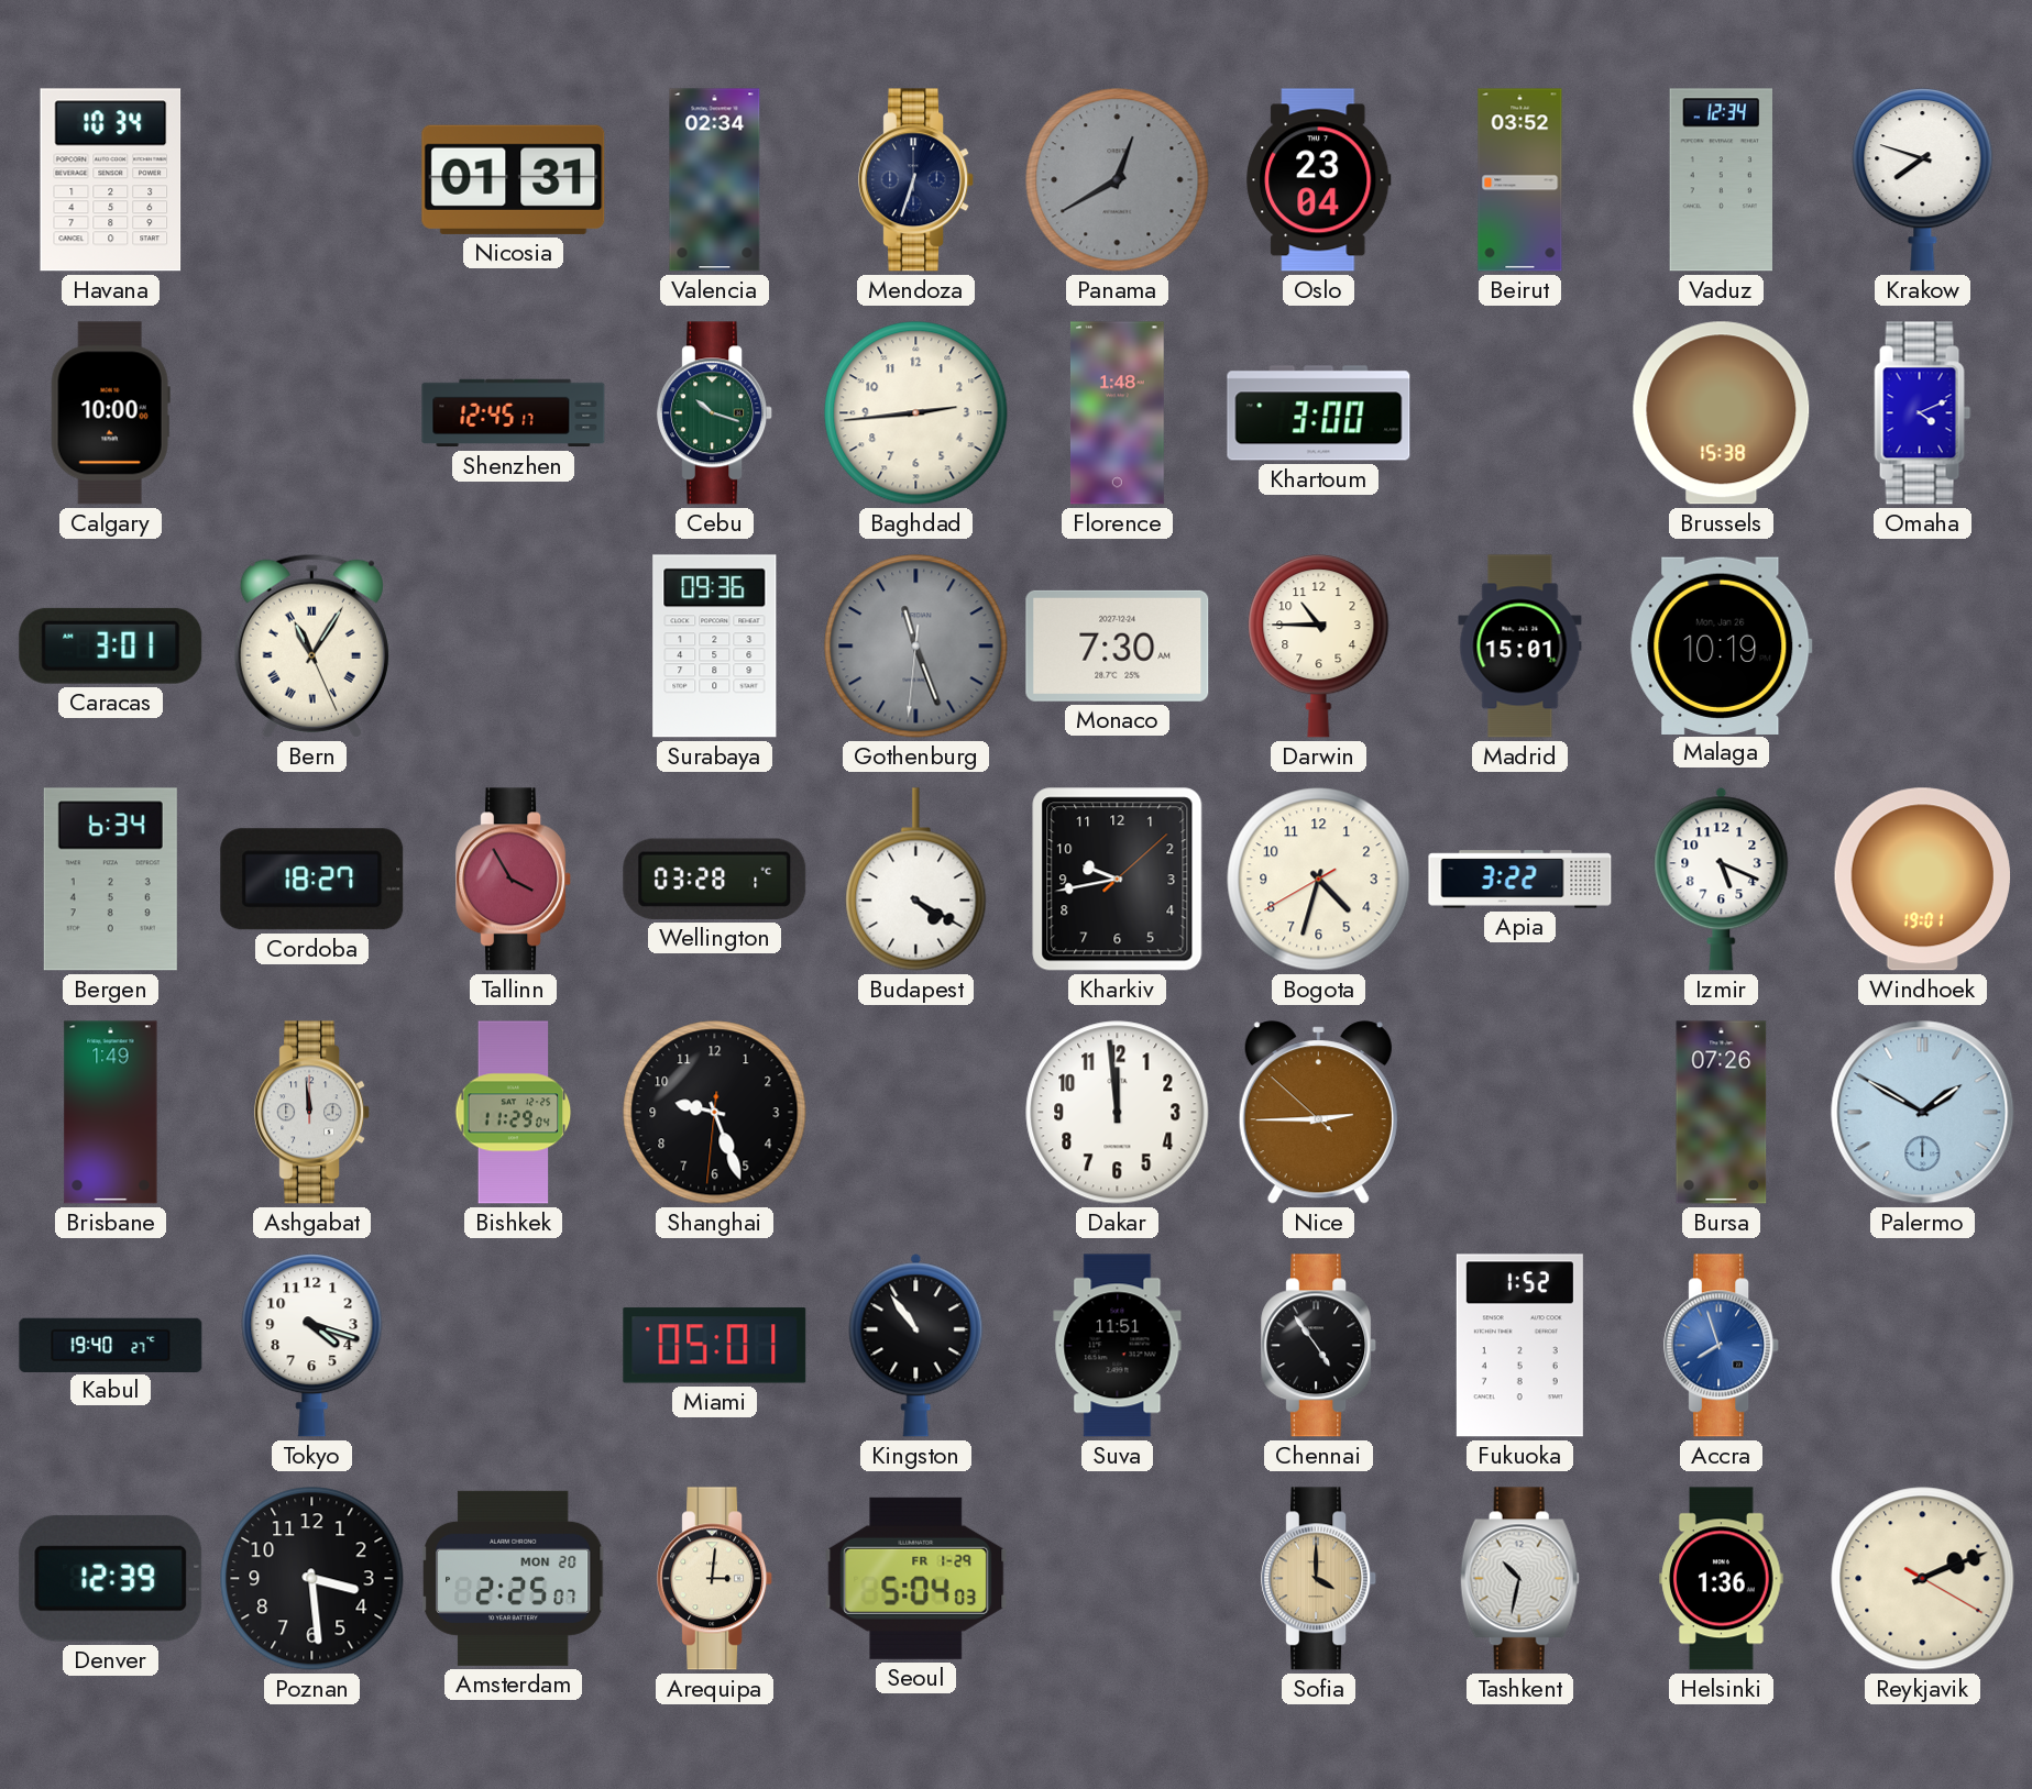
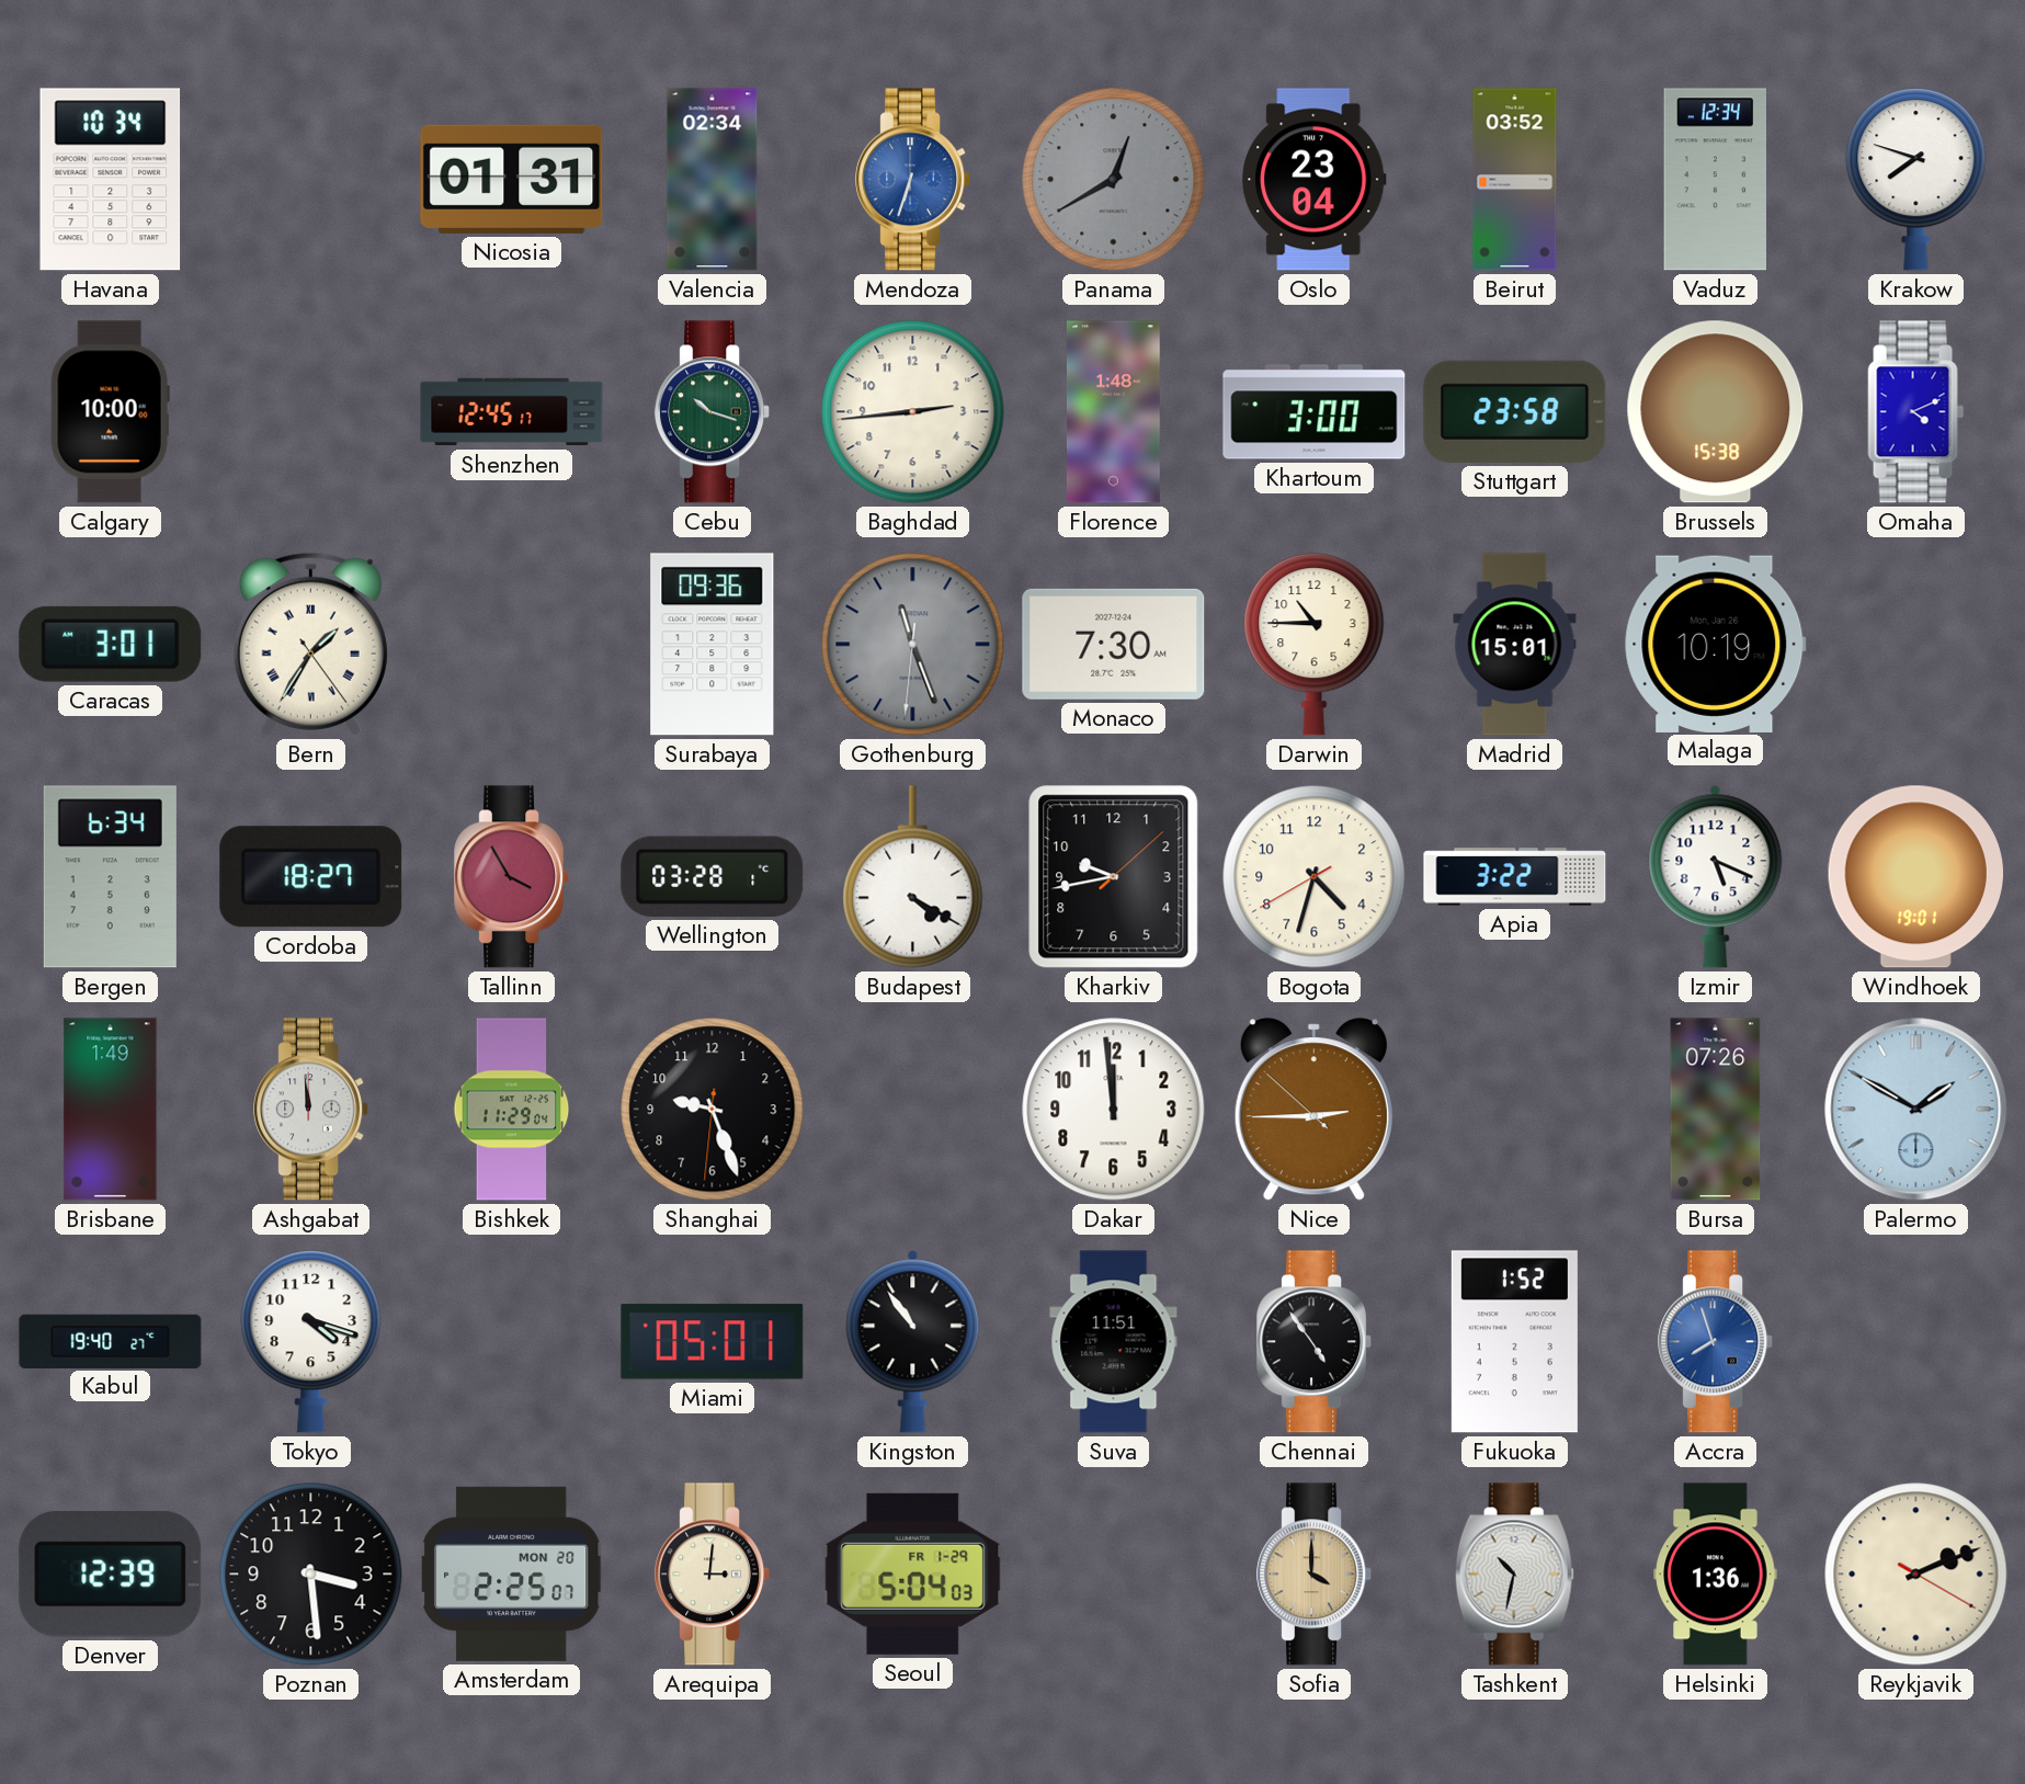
Mendoza dial: navy -> blue (913, 180)
Stuttgart: none -> 23:58 (1515, 411)
Bern: 11:05 -> 1:35 (310, 644)
